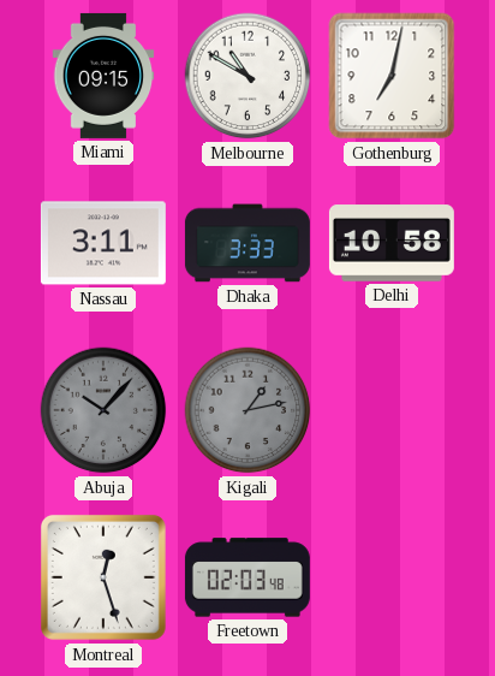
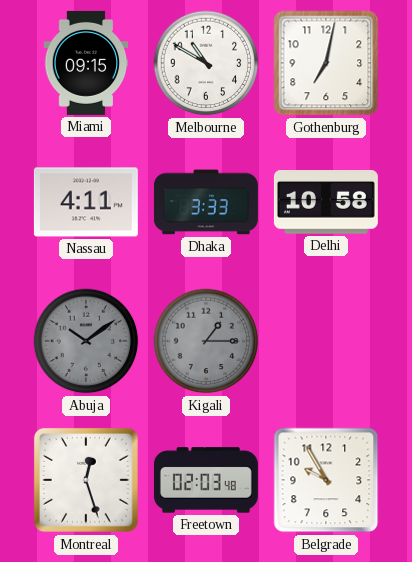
Nassau: 3:11 -> 4:11 (86, 202)
Abuja: 10:07 -> 10:09 (86, 341)
Kigali: 1:13 -> 1:15 (206, 341)
Belgrade: none -> 9:55 (326, 480)
